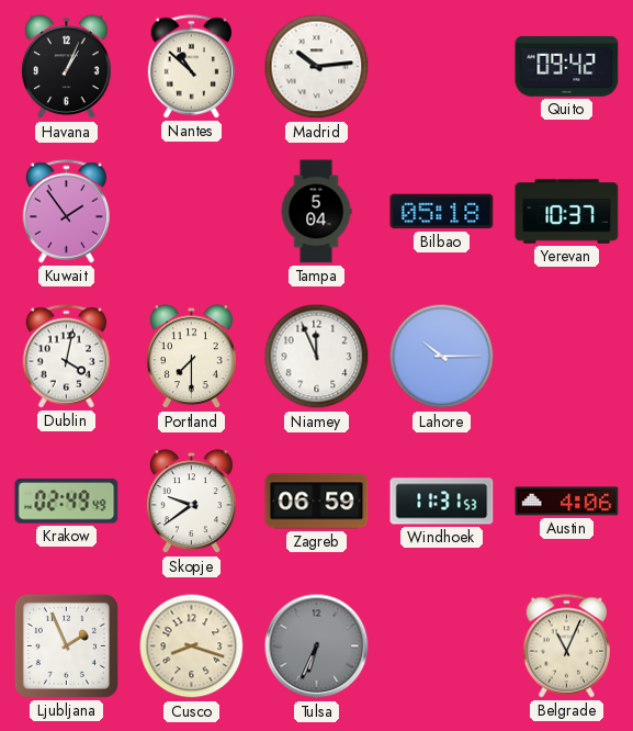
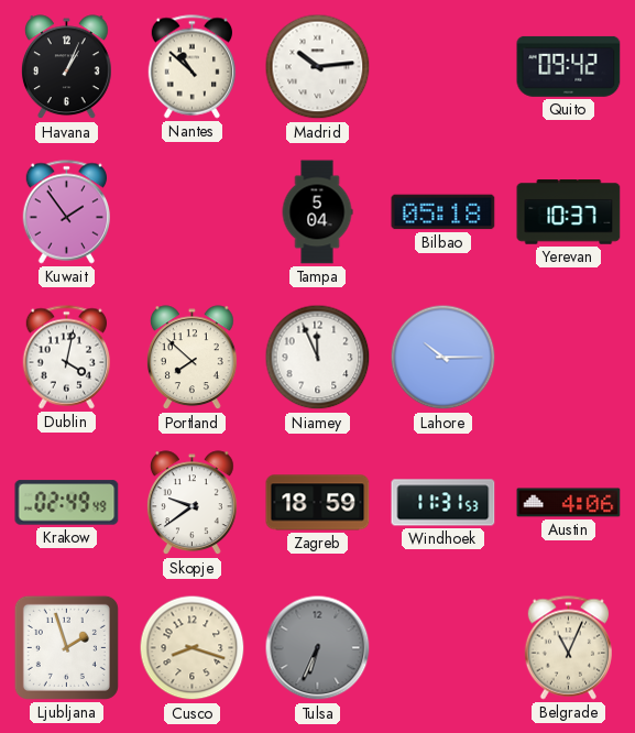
Portland: 7:30 -> 7:52 (191, 358)
Zagreb: 06:59 -> 18:59 (318, 503)
Ljubljana: 1:56 -> 1:57 (66, 647)
